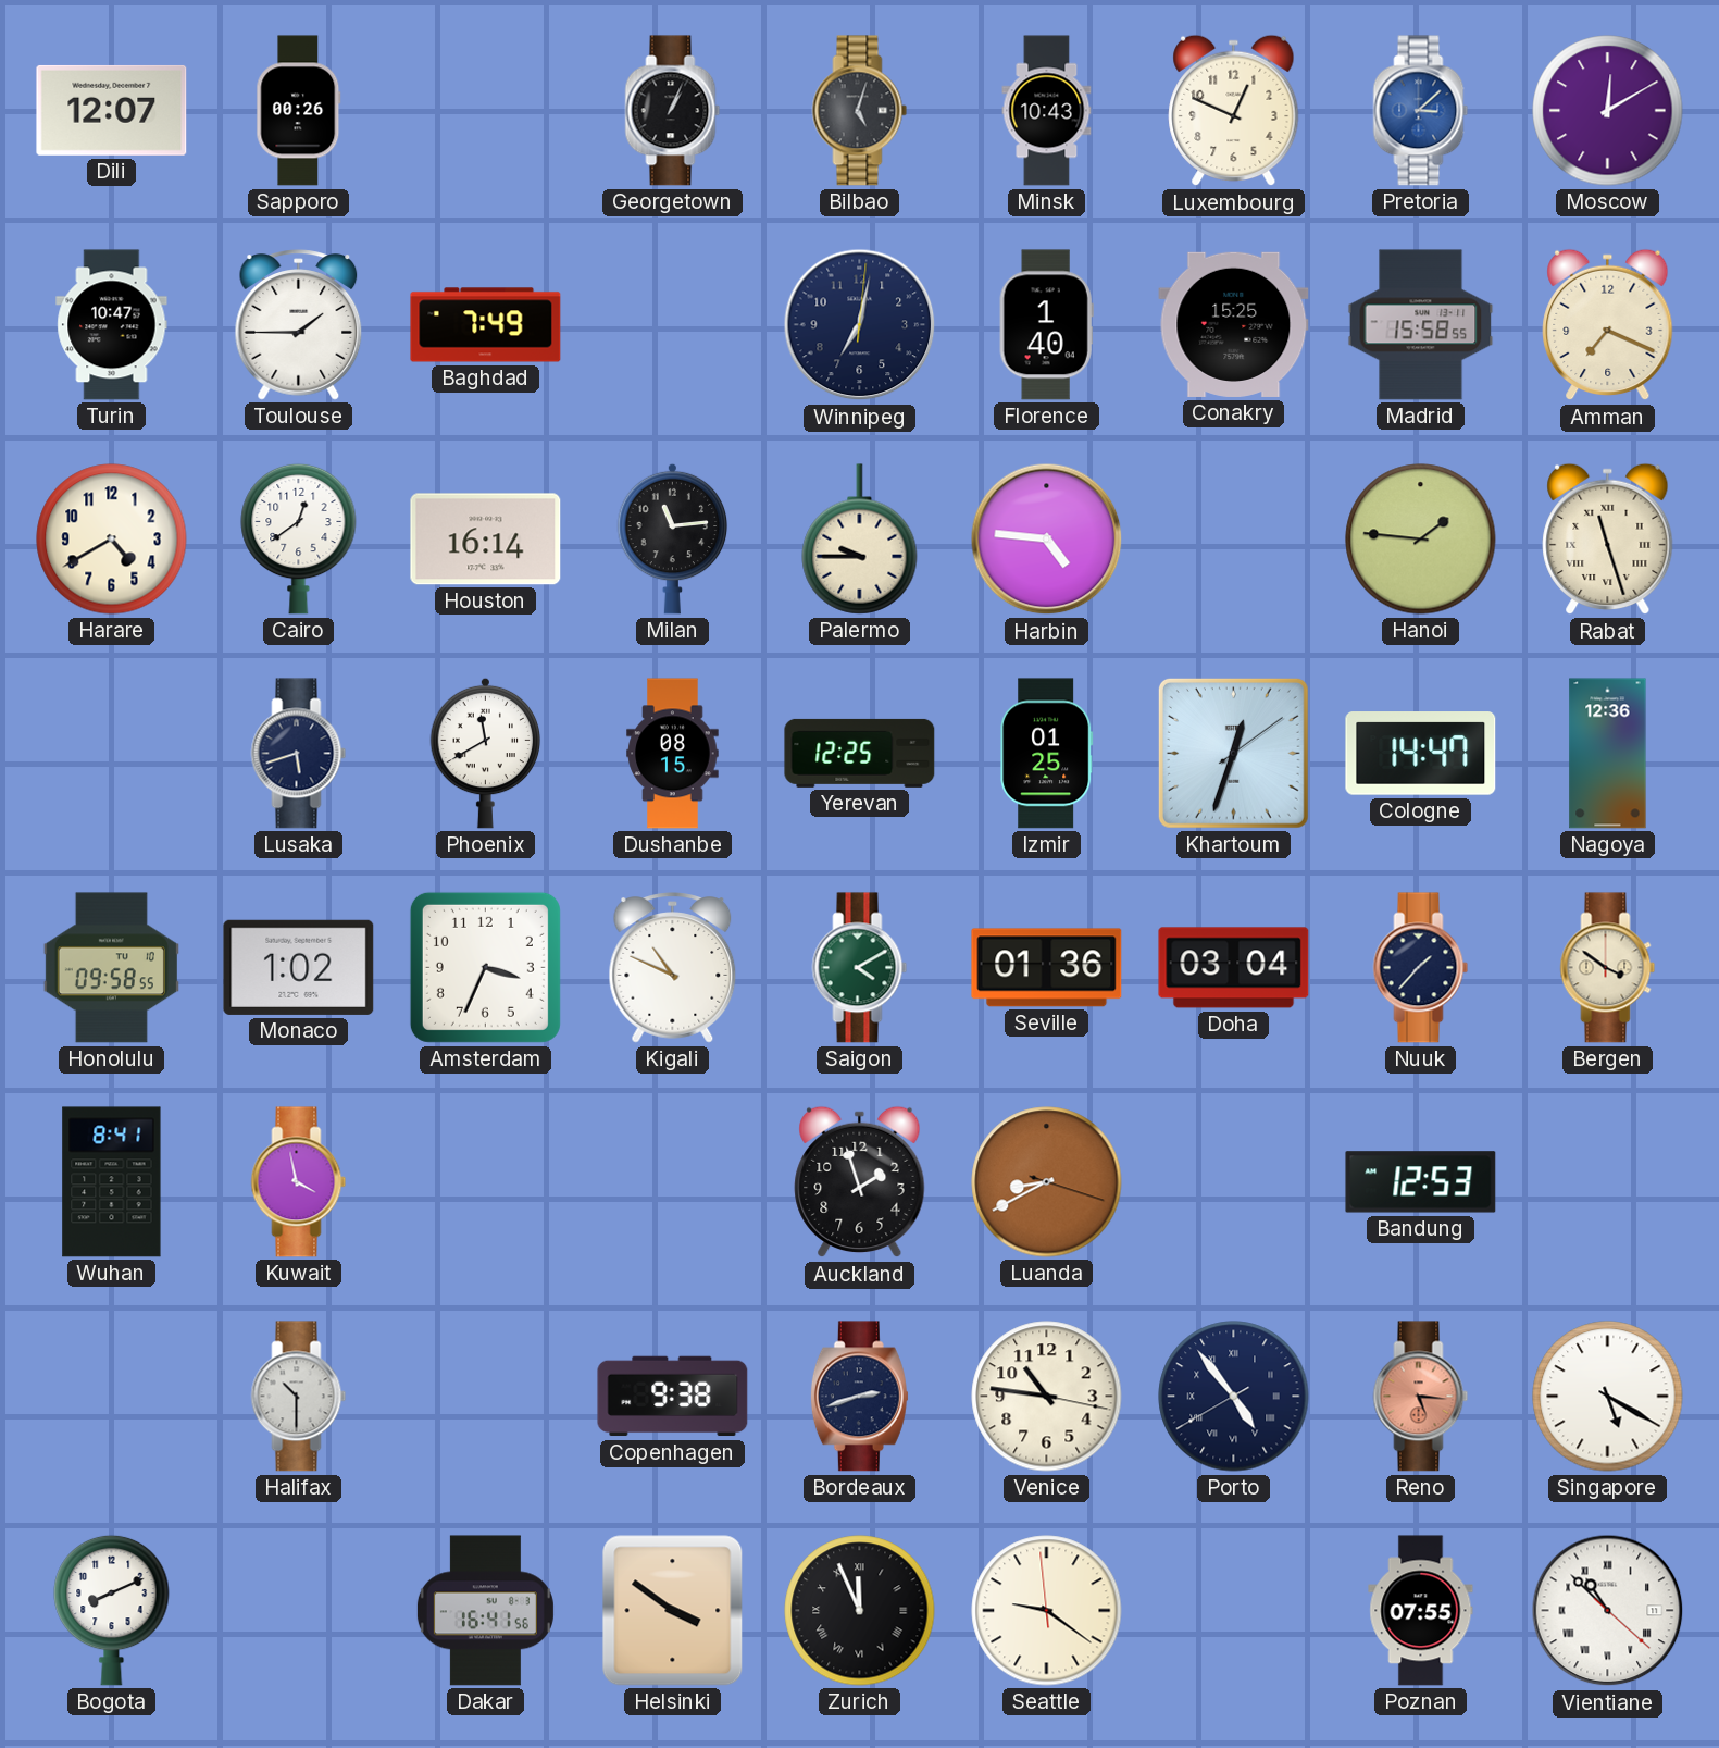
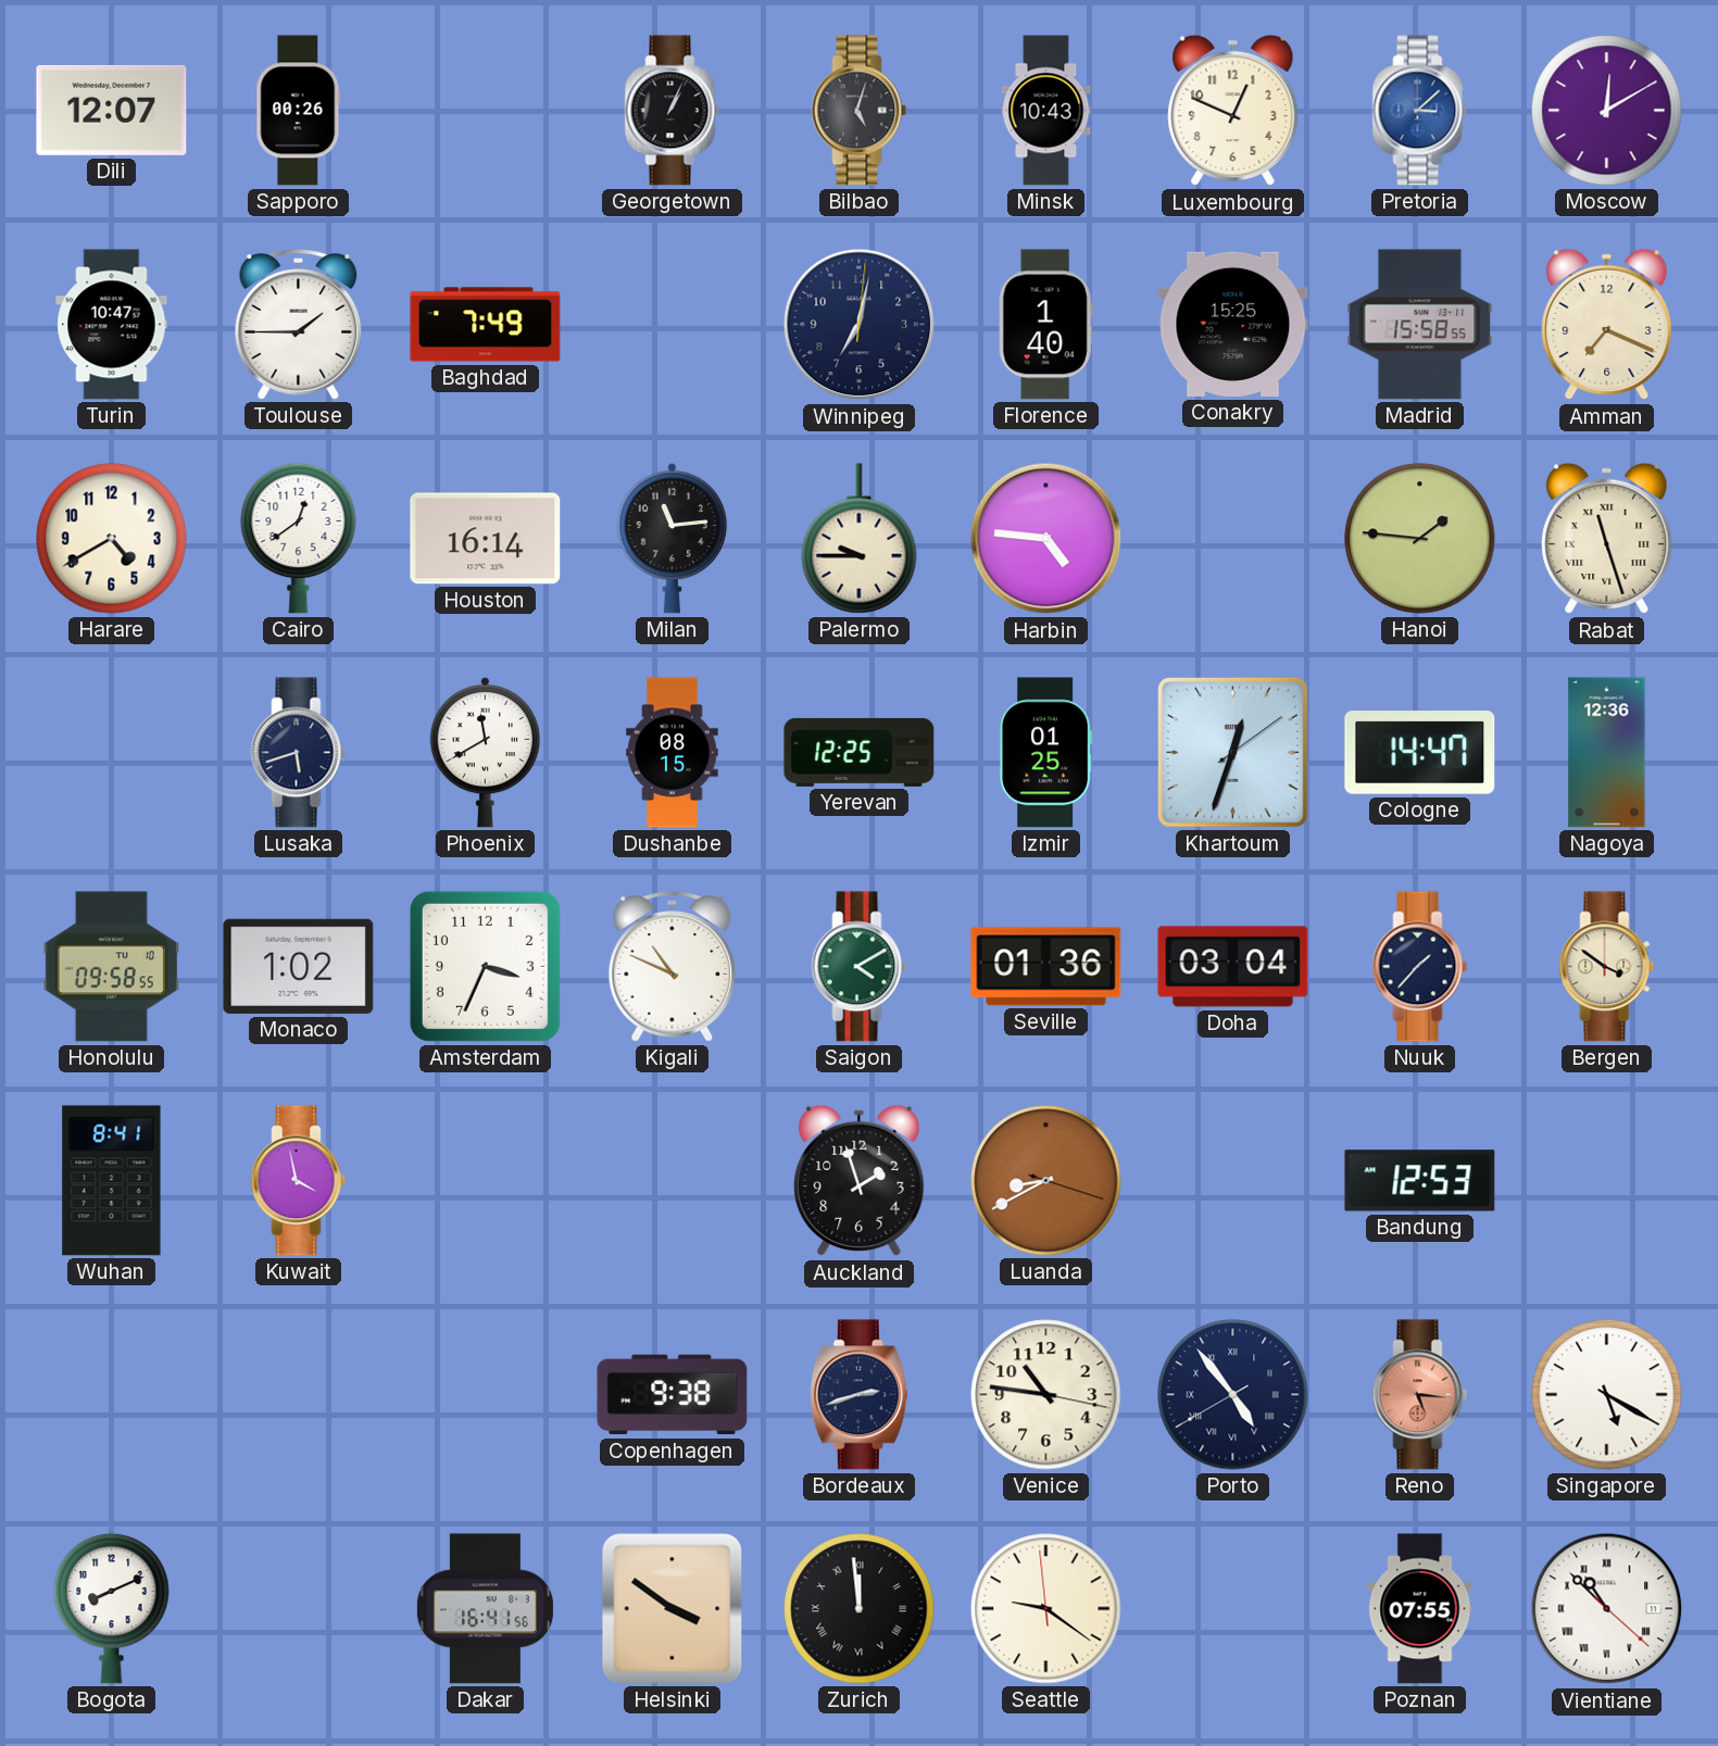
Halifax: 10:30 -> none (299, 1397)
Zurich: 11:56 -> 11:59 (860, 1609)
